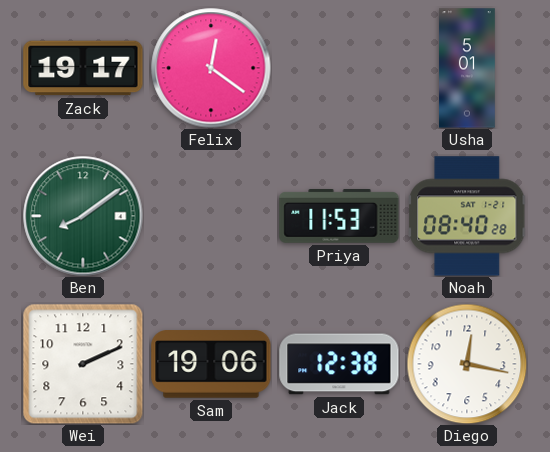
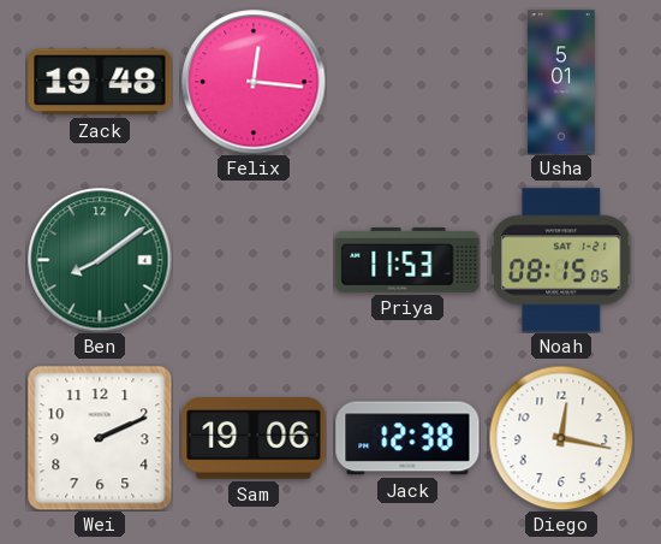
Zack: 19:17 -> 19:48 (100, 82)
Felix: 12:21 -> 12:16 (254, 82)
Noah: 08:40 -> 08:15 (562, 260)
